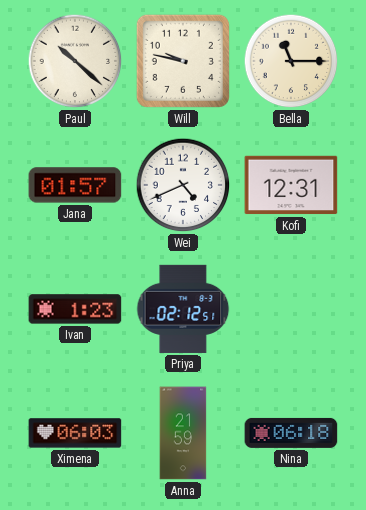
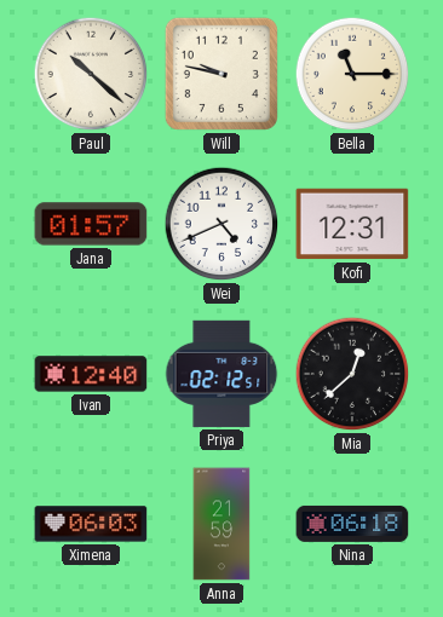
Ivan: 1:23 -> 12:40 (91, 374)
Mia: none -> 12:38 (352, 374)
